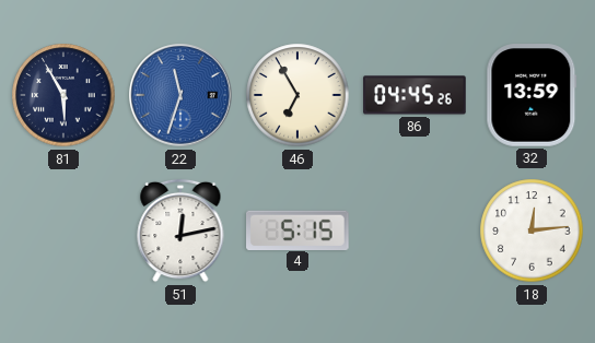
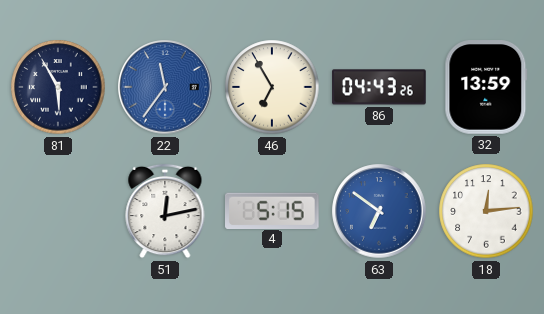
22: 11:33 -> 11:36 (165, 87)
86: 04:45 -> 04:43 (379, 87)
63: none -> 6:51 (379, 211)
